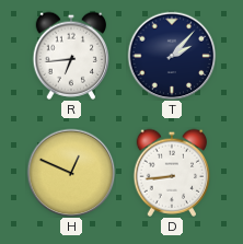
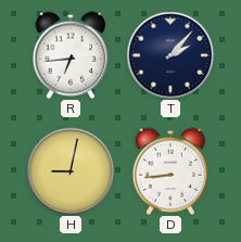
H: 12:49 -> 9:02 (71, 171)
